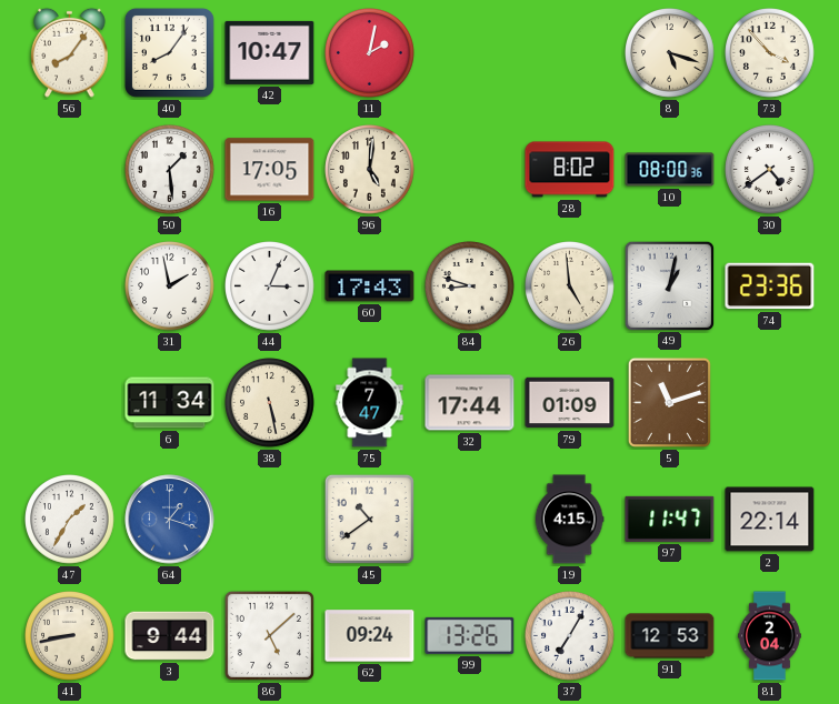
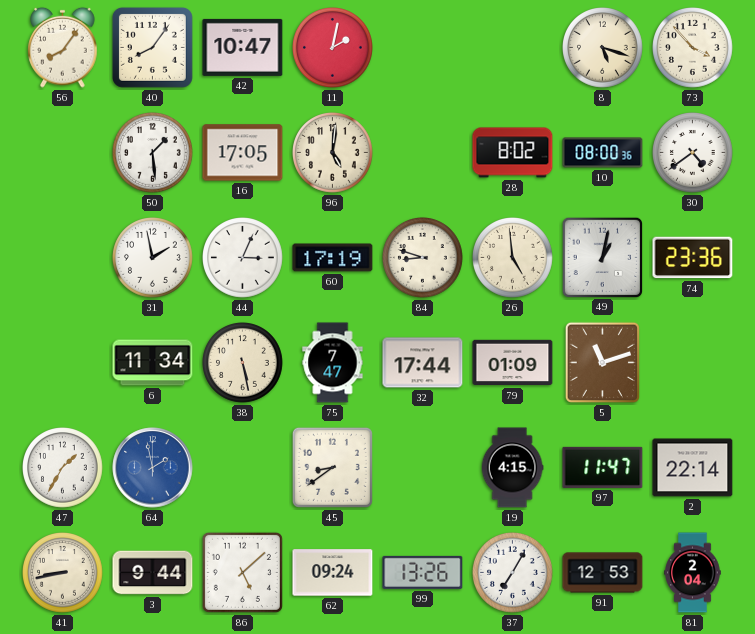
60: 17:43 -> 17:19 (333, 258)
64: 1:18 -> 1:58 (153, 468)
45: 10:39 -> 8:39 (332, 467)
